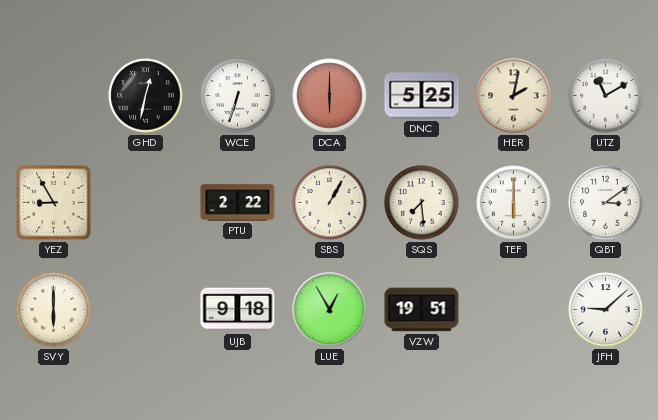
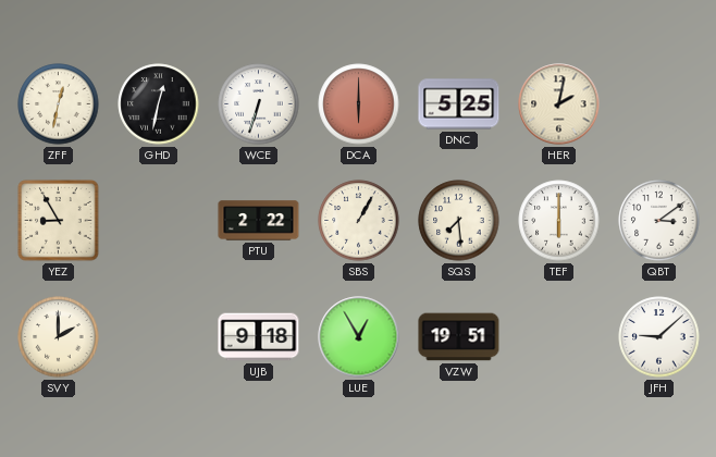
ZFF: none -> 12:32 (59, 104)
UTZ: 11:10 -> none (606, 96)
SVY: 6:00 -> 2:00 (59, 337)
